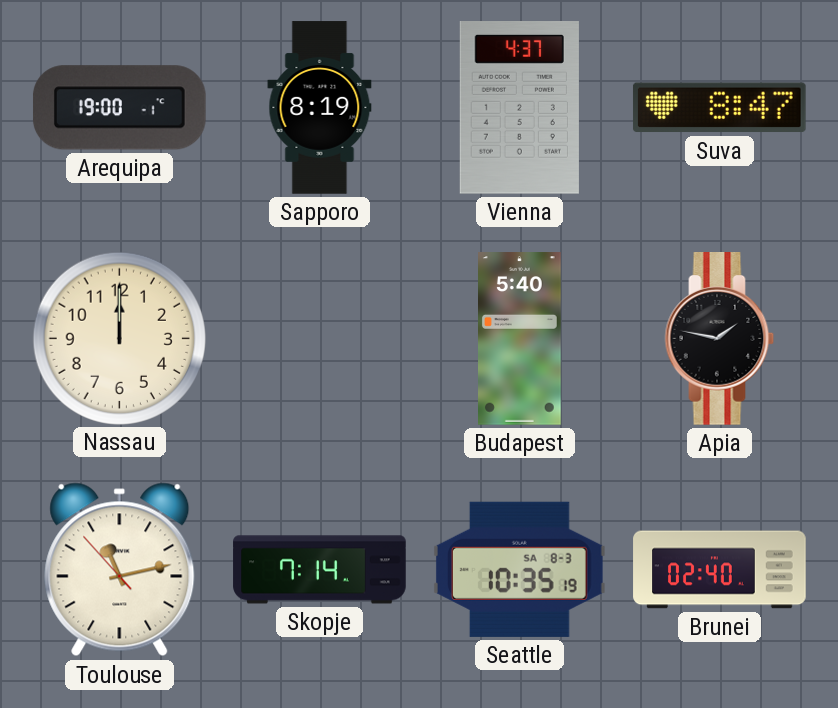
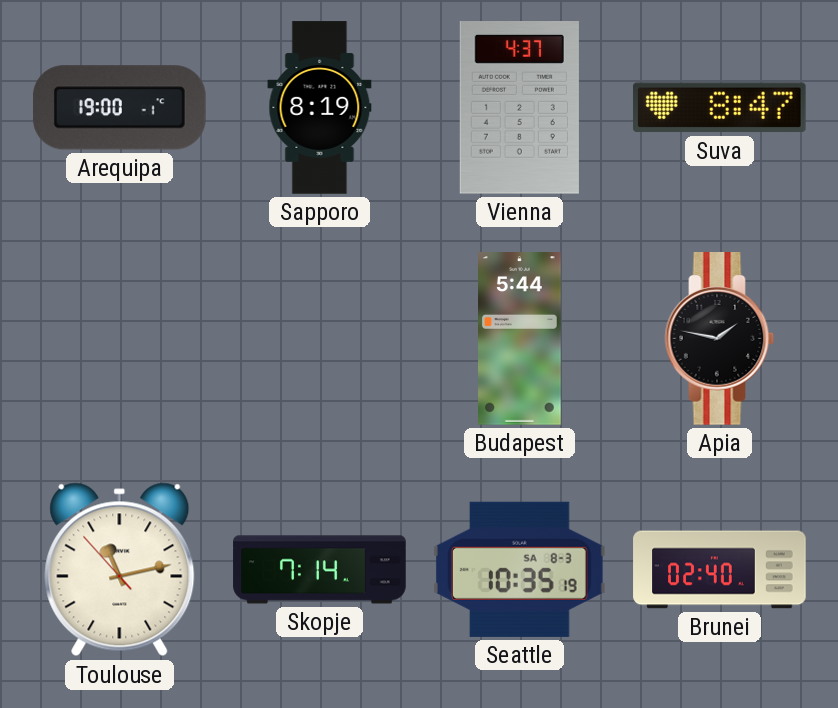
Nassau: 12:00 -> none (119, 338)
Budapest: 5:40 -> 5:44 (520, 339)
